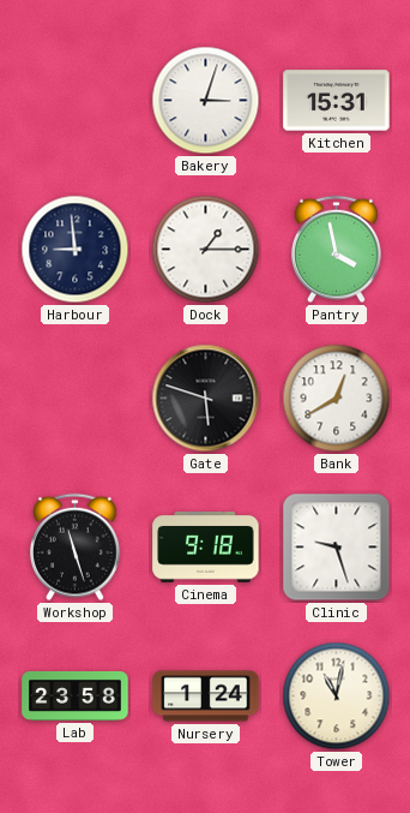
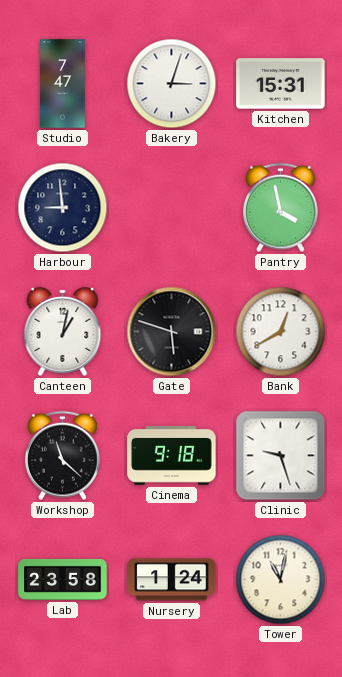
Studio: none -> 7:47 (63, 84)
Dock: 1:15 -> none (206, 250)
Canteen: none -> 1:02 (63, 331)
Workshop: 11:27 -> 11:22 (62, 456)
